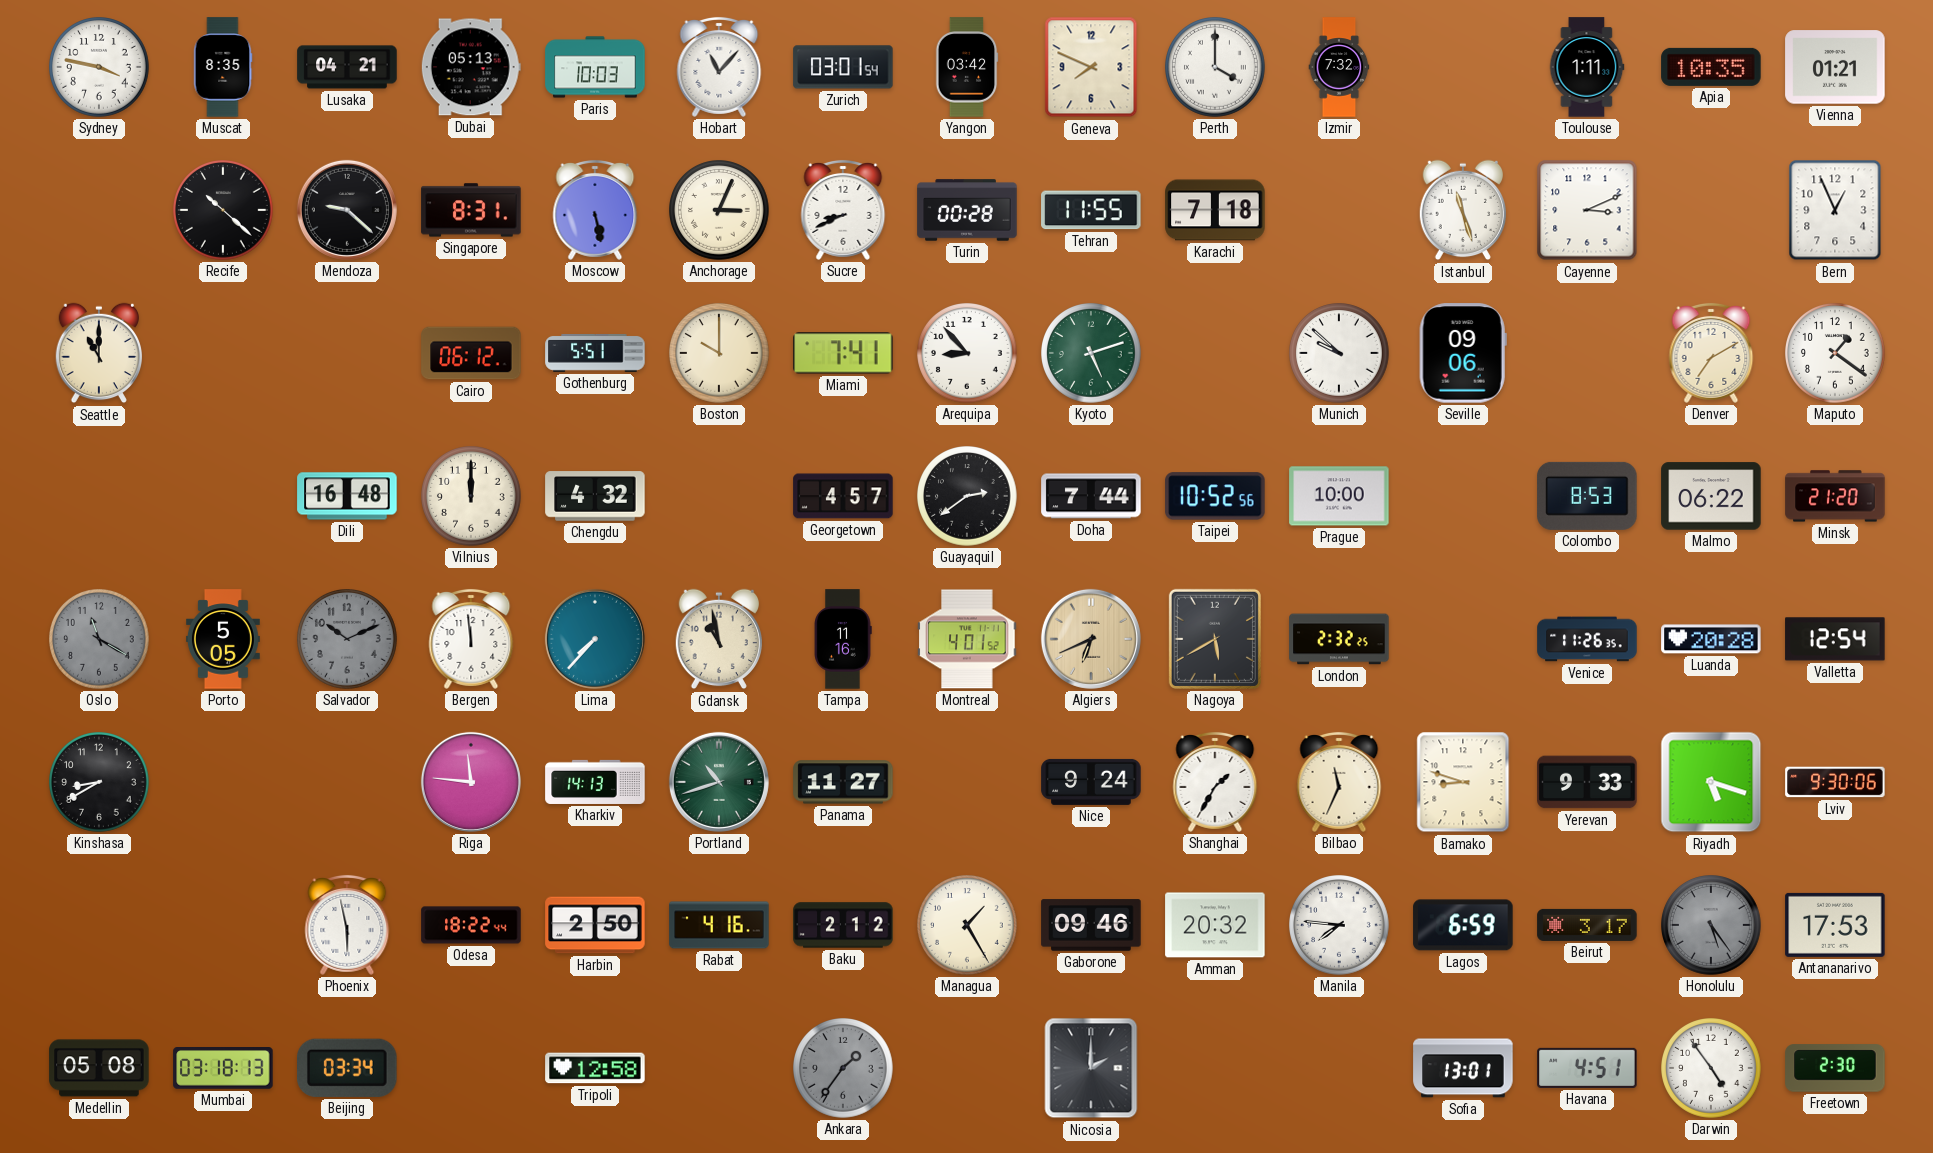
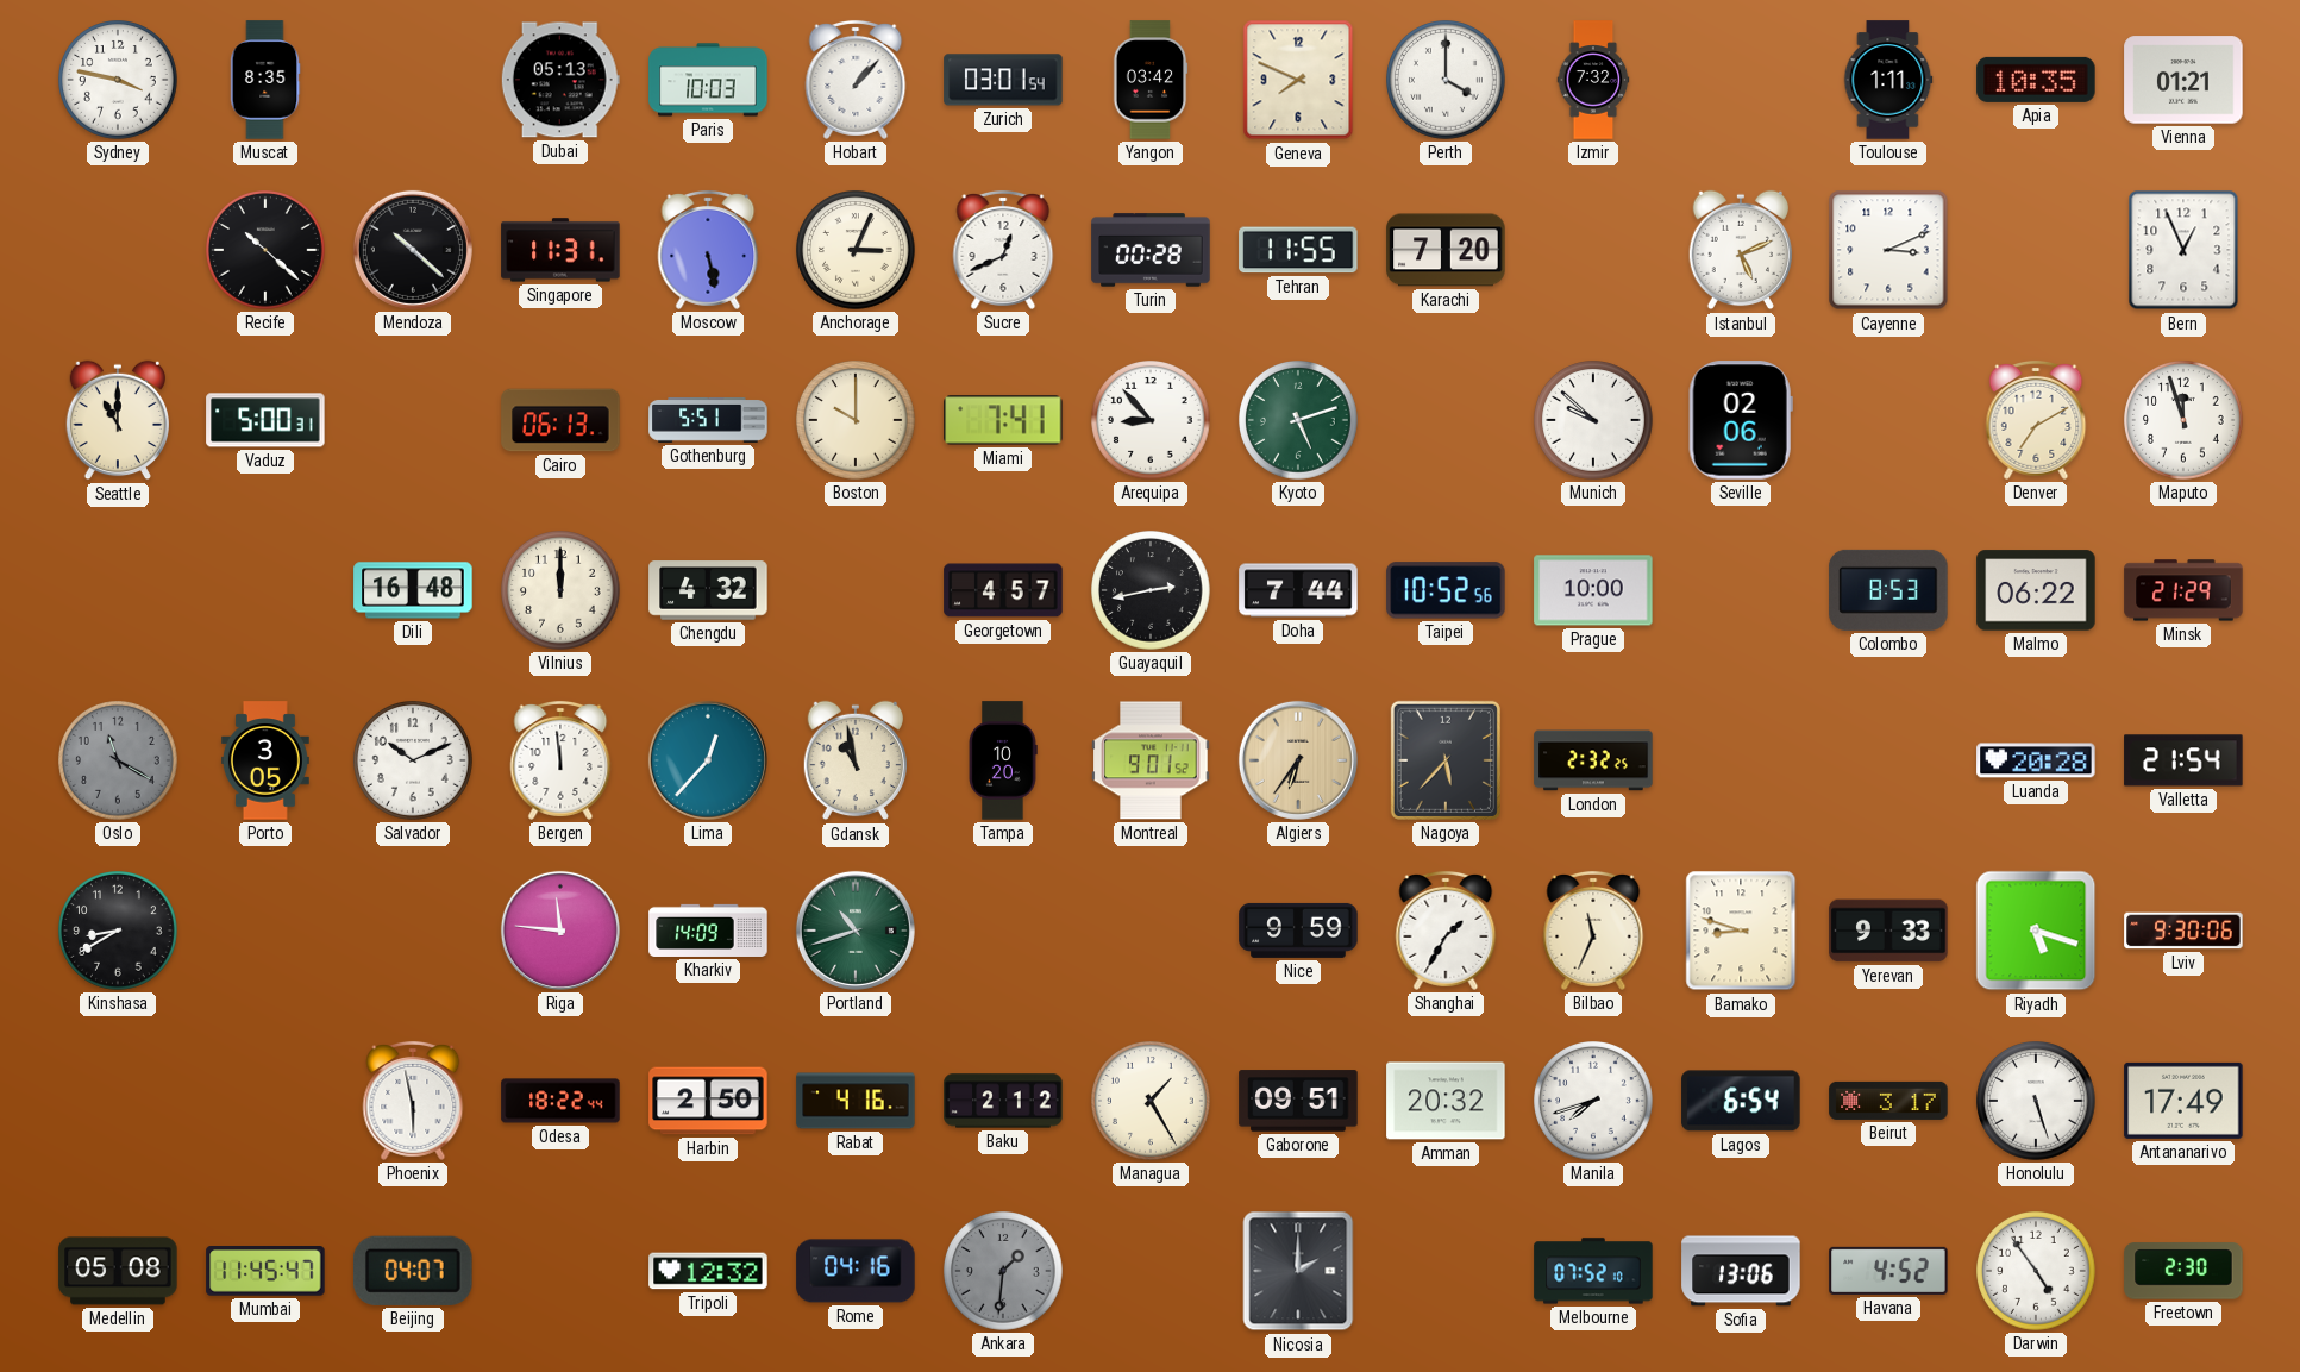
Lusaka: 04:21 -> none (347, 67)
Hobart: 11:07 -> 1:07 (856, 80)
Mendoza: 9:22 -> 10:22 (413, 250)
Singapore: 8:31 -> 11:31 (560, 250)
Sucre: 8:41 -> 12:41 (1003, 250)
Karachi: 7:18 -> 7:20 (1446, 250)
Istanbul: 11:27 -> 5:11 (1740, 250)
Vaduz: none -> 5:00 (265, 420)
Cairo: 06:12 -> 06:13 (560, 420)
Seville: 09:06 -> 02:06 (1741, 420)
Maputo: 1:21 -> 11:57 (2185, 421)
Guayaquil: 2:39 -> 2:43 (1152, 591)
Minsk: 21:20 -> 21:29 (2183, 590)
Porto: 5:05 -> 3:05 (265, 760)
Salvador dial: grey -> white (414, 762)
Lima: 7:37 -> 12:37 (708, 760)
Tampa: 11:16 -> 10:20 (1003, 760)
Montreal: 4:01 -> 9:01 (1151, 760)
Algiers: 6:41 -> 6:36 (1298, 760)
Nagoya: 5:40 -> 5:37 (1446, 760)
Venice: 11:26 -> none (1587, 639)
Valletta: 12:54 -> 21:54 (2183, 760)
Kharkiv: 14:13 -> 14:09 (708, 931)
Panama: 11:27 -> none (843, 782)
Nice: 9:24 -> 9:59 (1298, 931)
Gaborone: 09:46 -> 09:51 (1298, 1101)
Manila: 7:46 -> 7:42 (1594, 1102)
Lagos: 6:59 -> 6:54 (1741, 1101)
Honolulu: 5:24 -> 5:27 (2037, 1102)
Honolulu dial: grey -> white (2037, 1102)
Antananarivo: 17:53 -> 17:49 (2183, 1101)
Mumbai: 03:18 -> 11:45 (265, 1271)
Beijing: 03:34 -> 04:07 (414, 1271)
Tripoli: 12:58 -> 12:32 (708, 1271)
Rome: none -> 04:16 (856, 1271)
Ankara: 1:36 -> 1:31 (1004, 1272)
Melbourne: none -> 07:52 (1593, 1271)
Sofia: 13:01 -> 13:06 (1741, 1271)
Havana: 4:51 -> 4:52 (1888, 1271)
